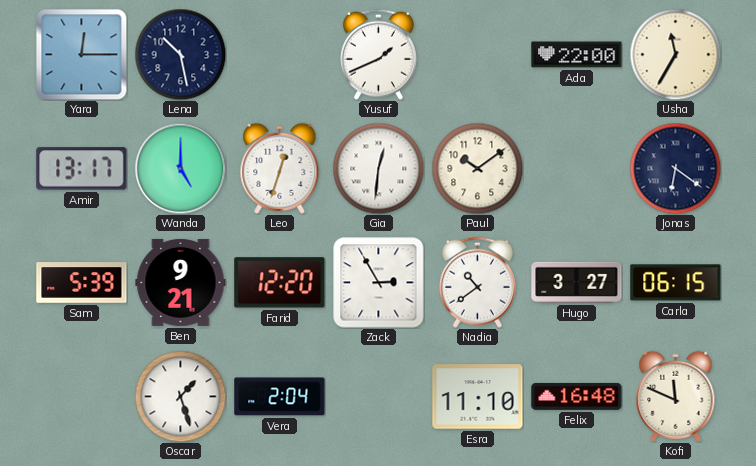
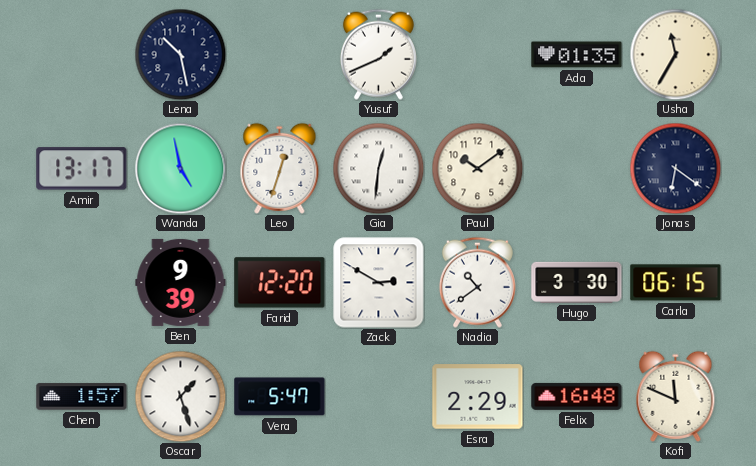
Yara: 12:15 -> none (81, 54)
Ada: 22:00 -> 01:35 (577, 55)
Wanda: 5:00 -> 4:58 (180, 168)
Sam: 5:39 -> none (82, 283)
Ben: 9:21 -> 9:39 (181, 282)
Zack: 2:55 -> 2:50 (379, 283)
Hugo: 3:27 -> 3:30 (577, 282)
Chen: none -> 1:57 (82, 397)
Vera: 2:04 -> 5:47 (280, 397)
Esra: 11:10 -> 2:29 (478, 397)
